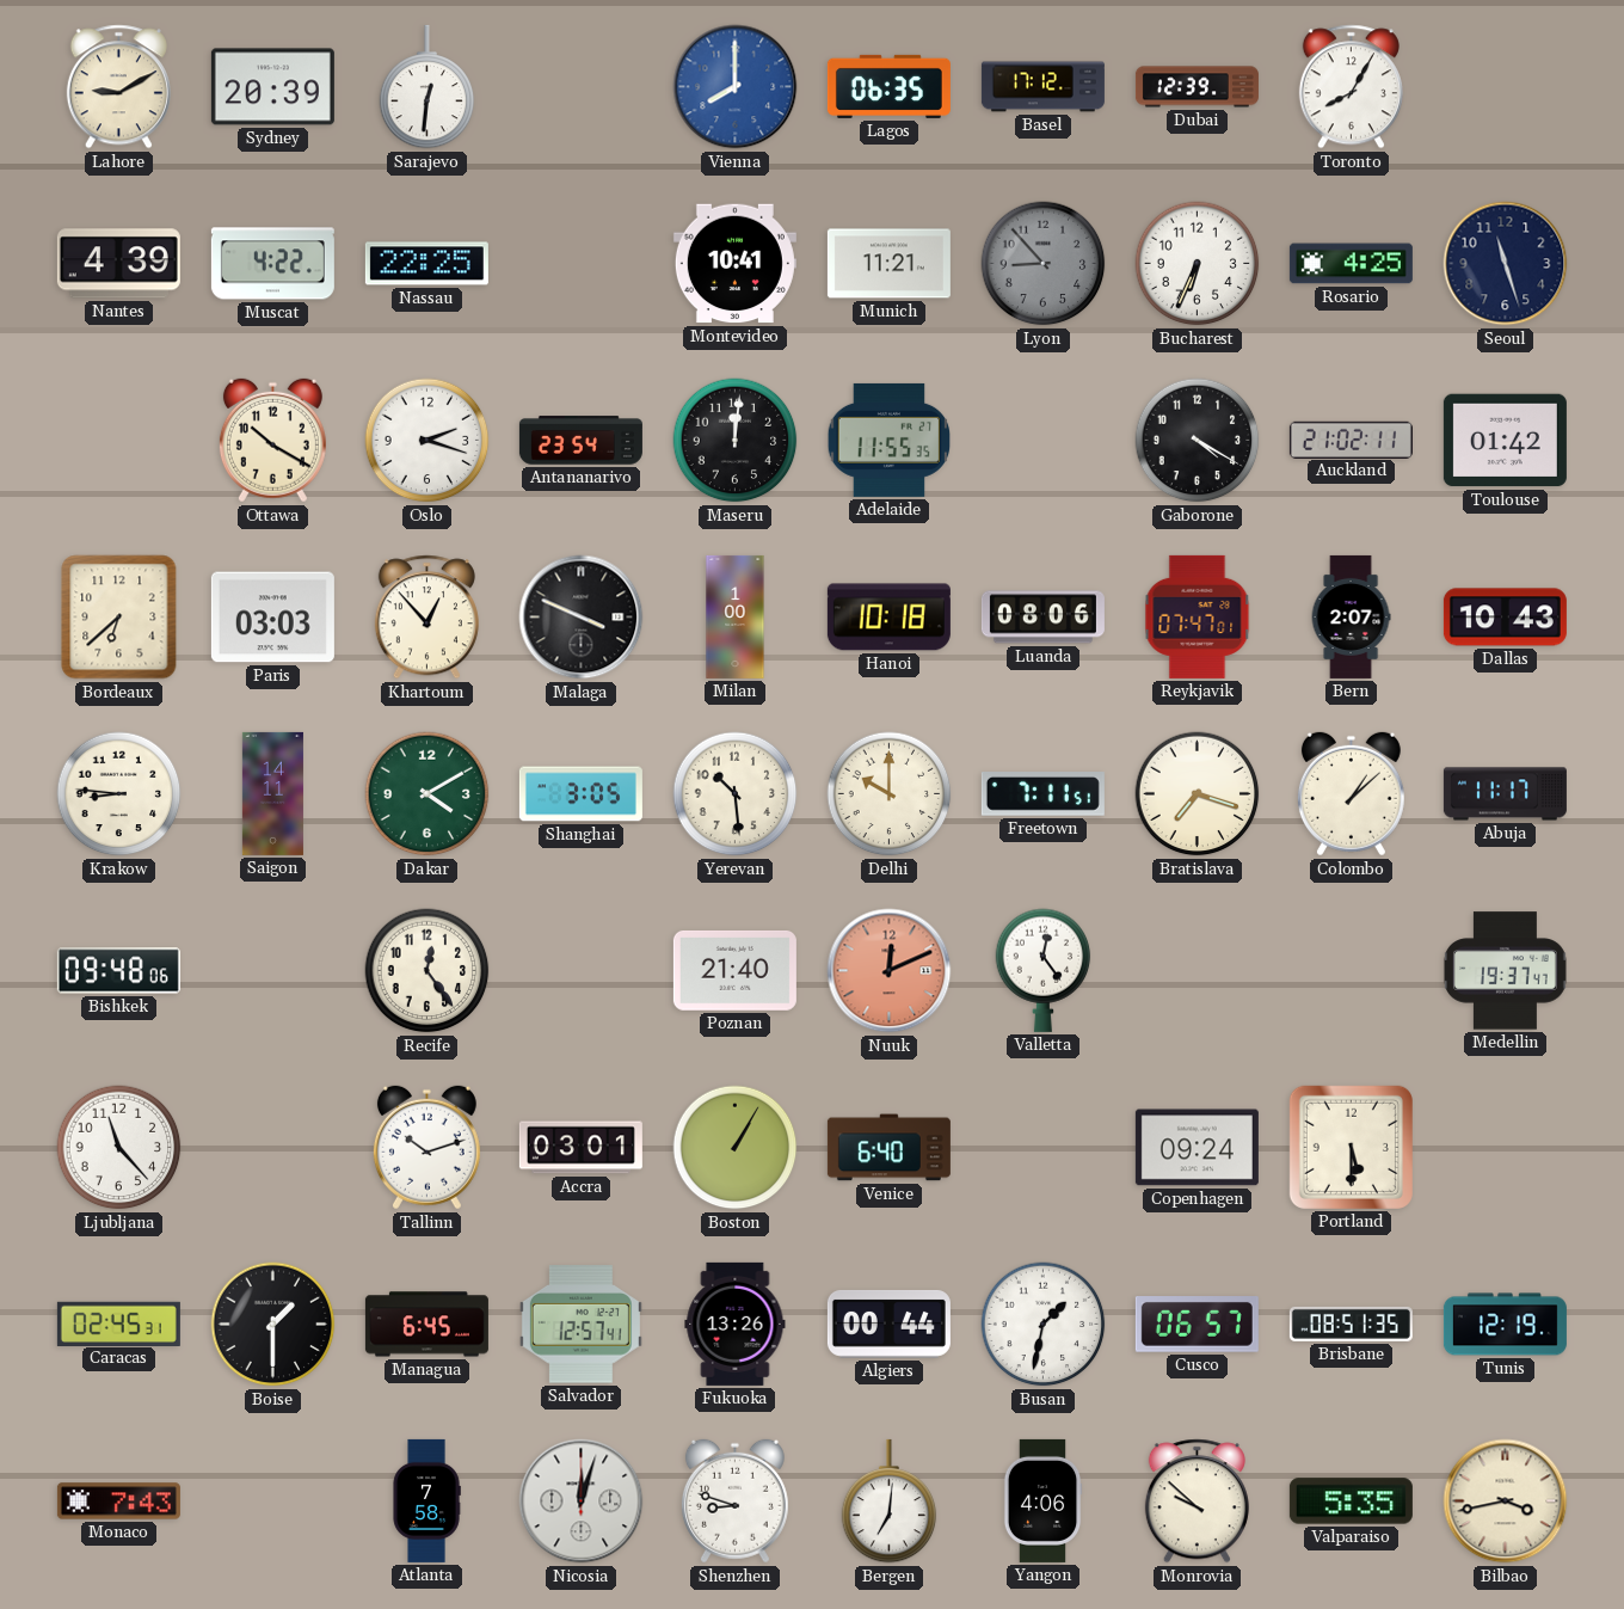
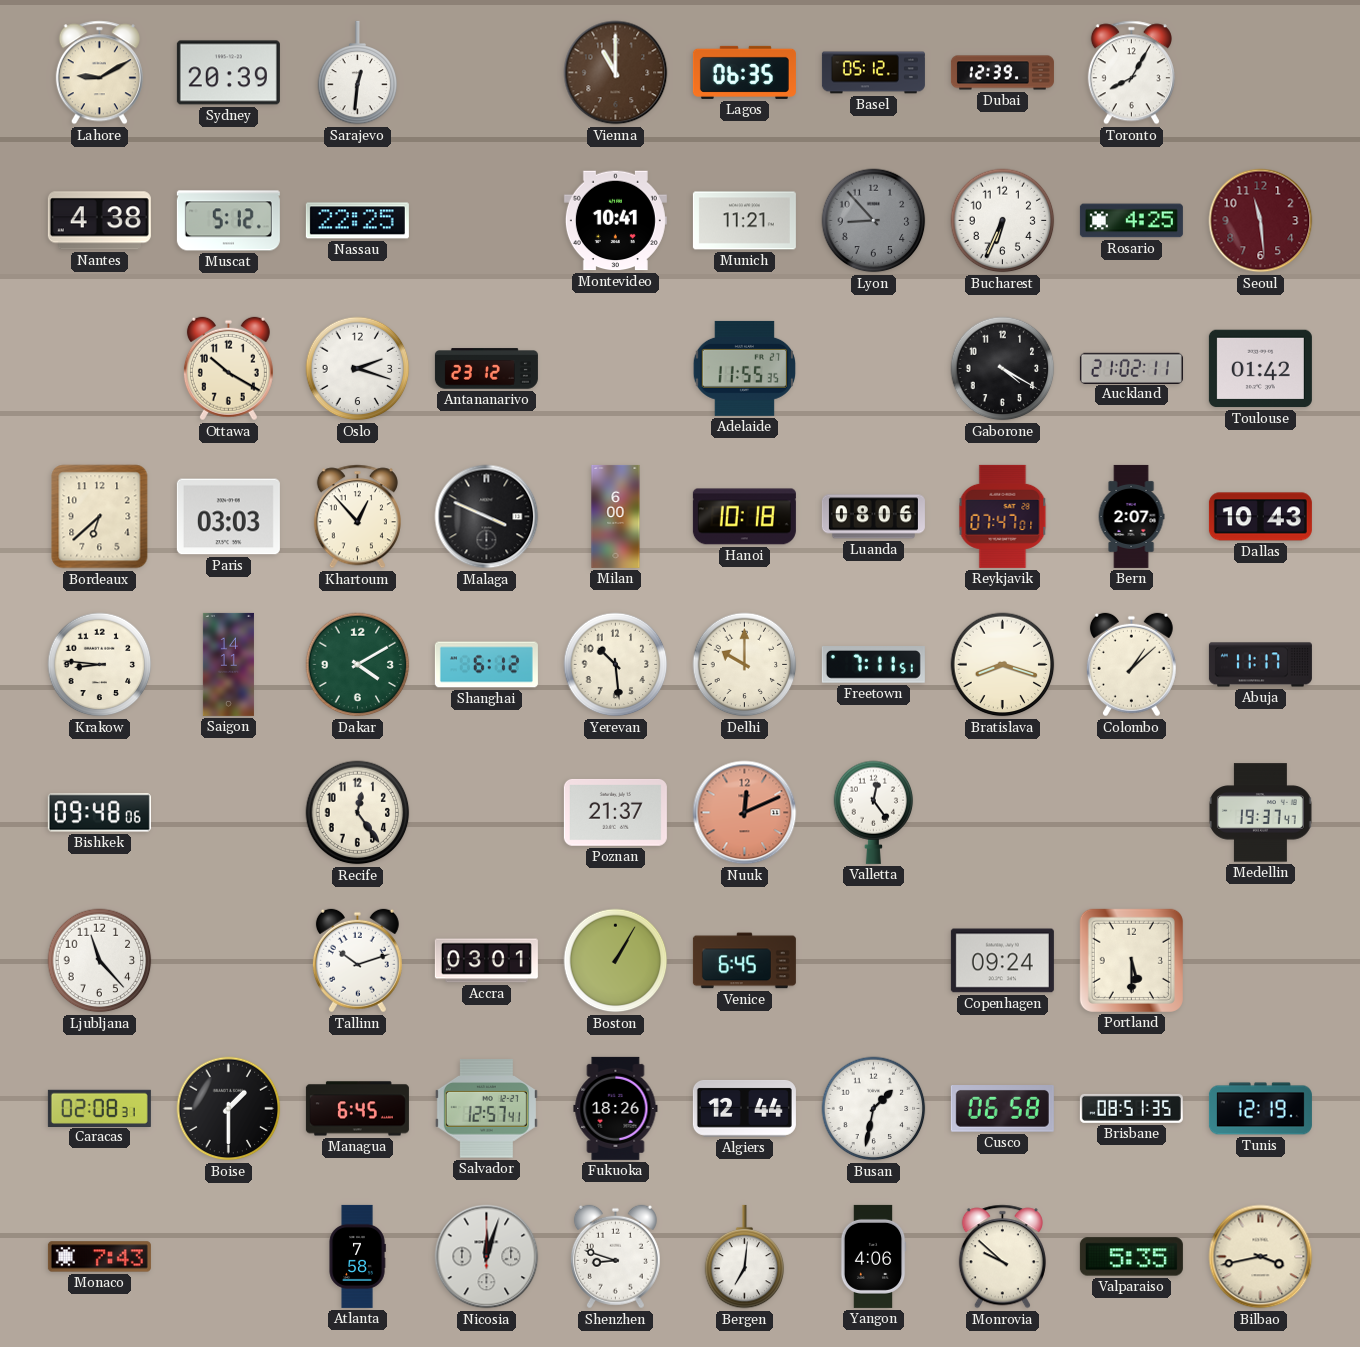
Vienna: 8:00 -> 11:00 (616, 73)
Vienna dial: blue -> brown (616, 73)
Basel: 17:12 -> 05:12 (873, 73)
Nantes: 4:39 -> 4:38 (99, 221)
Muscat: 4:22 -> 5:12 (228, 221)
Seoul: 11:27 -> 11:29 (1261, 221)
Seoul dial: navy -> burgundy (1261, 221)
Antananarivo: 23:54 -> 23:12 (486, 369)
Maseru: 12:01 -> none (736, 441)
Milan: 1:00 -> 6:00 (616, 516)
Shanghai: 3:05 -> 6:12 (486, 665)
Bratislava: 7:18 -> 8:18 (1003, 665)
Poznan: 21:40 -> 21:37 (615, 812)
Venice: 6:40 -> 6:45 (744, 961)
Caracas: 02:45 -> 02:08 (99, 1108)
Fukuoka: 13:26 -> 18:26 (616, 1108)
Algiers: 00:44 -> 12:44 (744, 1108)
Cusco: 06:57 -> 06:58 (1002, 1109)
